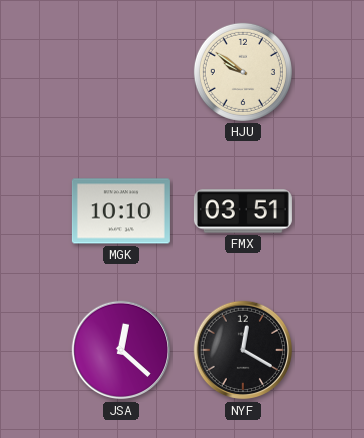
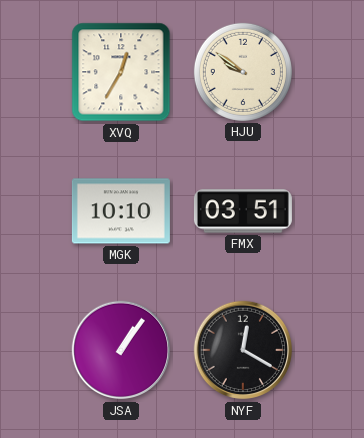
XVQ: none -> 12:35 (121, 72)
JSA: 12:22 -> 1:06 (121, 350)
